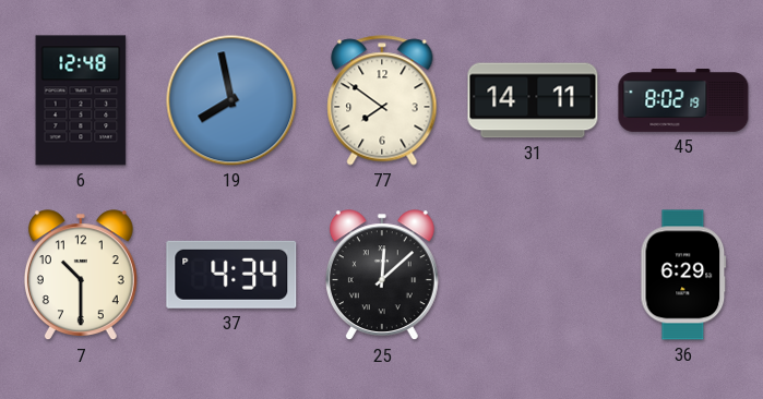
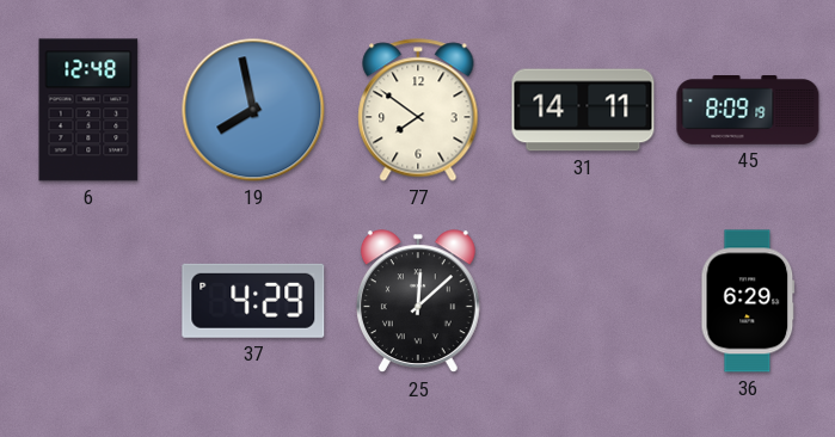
45: 8:02 -> 8:09 (748, 111)
7: 10:30 -> none (81, 276)
37: 4:34 -> 4:29 (253, 301)
